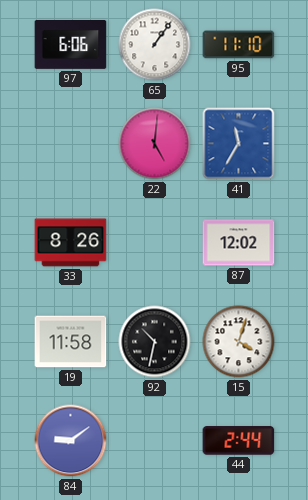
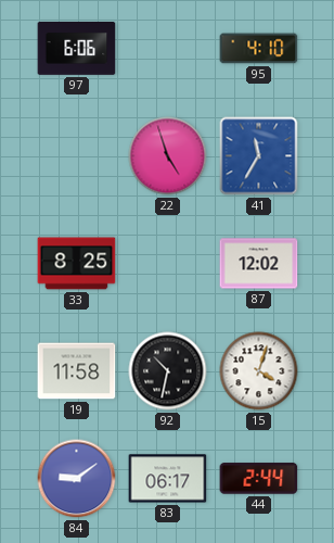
65: 1:06 -> none (155, 45)
95: 11:10 -> 4:10 (259, 49)
22: 5:01 -> 4:57 (168, 156)
33: 8:26 -> 8:25 (77, 264)
83: none -> 06:17 (168, 479)
